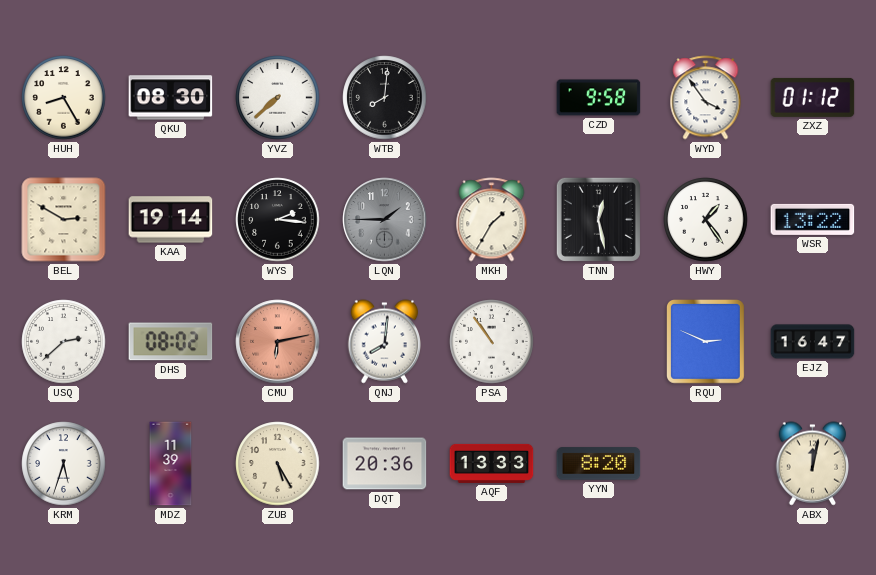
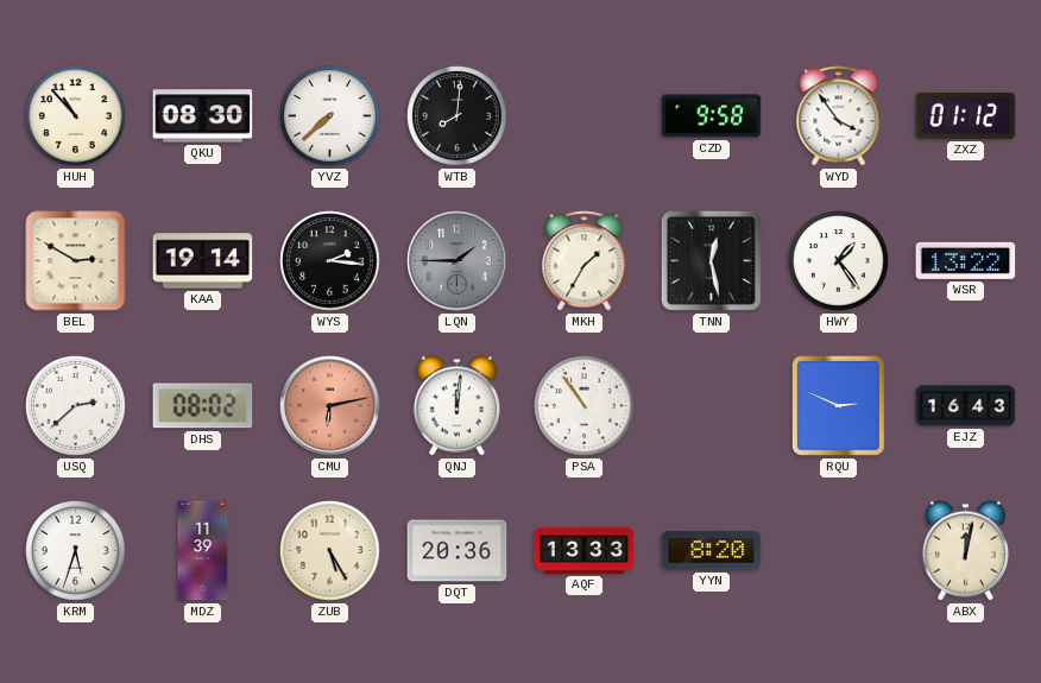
HUH: 8:25 -> 10:53 (76, 116)
QNJ: 8:01 -> 12:01 (456, 406)
EJZ: 16:47 -> 16:43 (966, 406)
